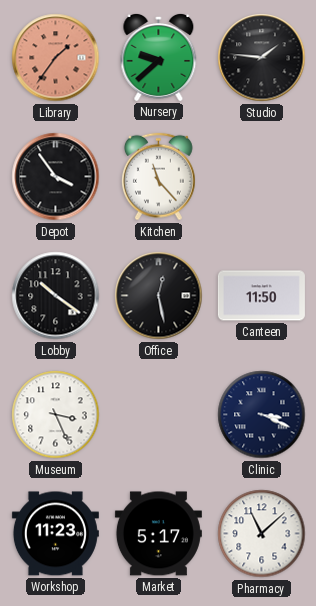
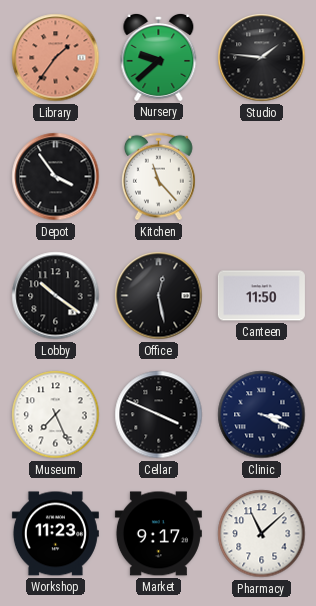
Museum: 3:26 -> 7:26 (56, 415)
Cellar: none -> 3:49 (159, 415)
Market: 5:17 -> 9:17 (158, 534)
